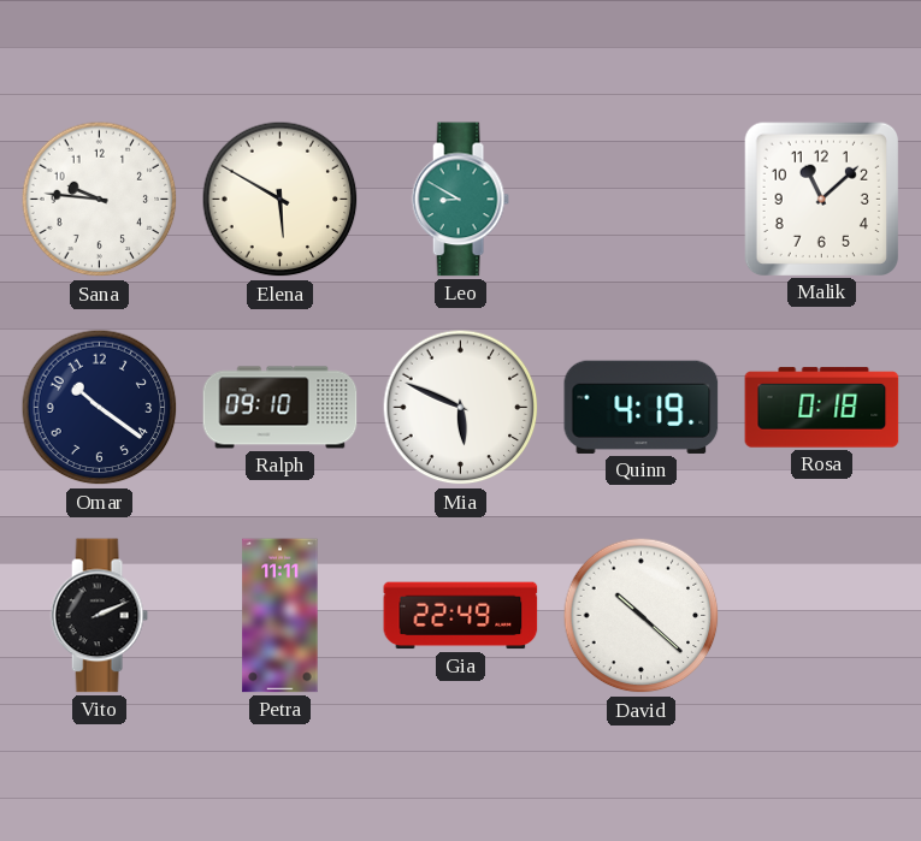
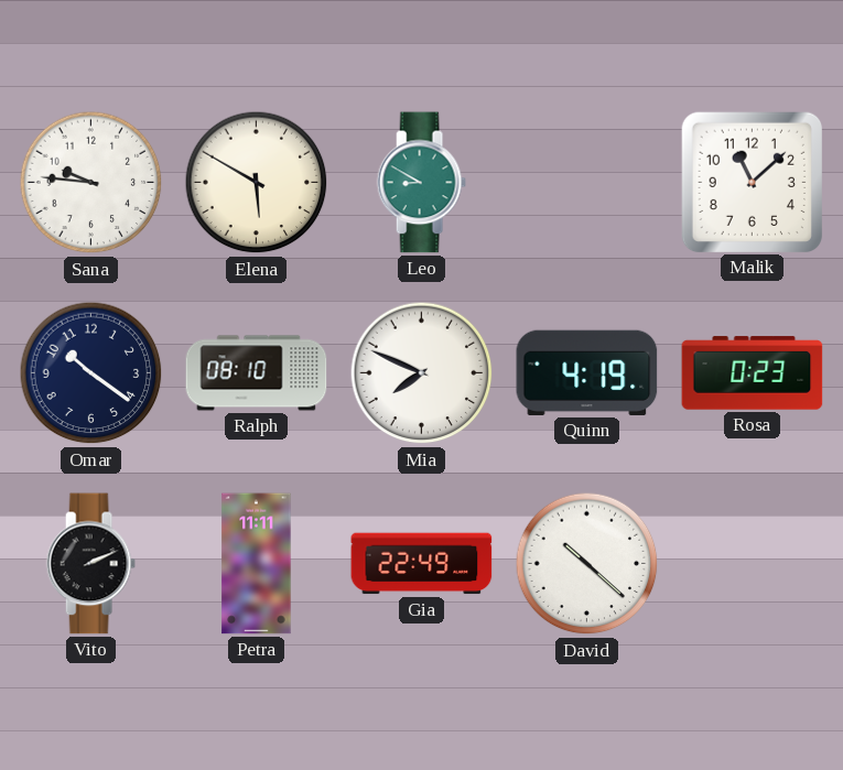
Ralph: 09:10 -> 08:10 (257, 373)
Mia: 5:49 -> 7:49 (422, 373)
Rosa: 0:18 -> 0:23 (753, 373)
